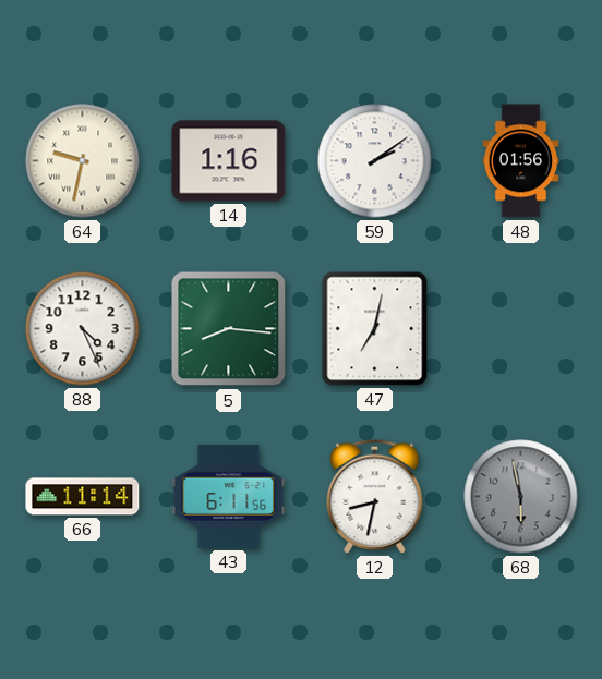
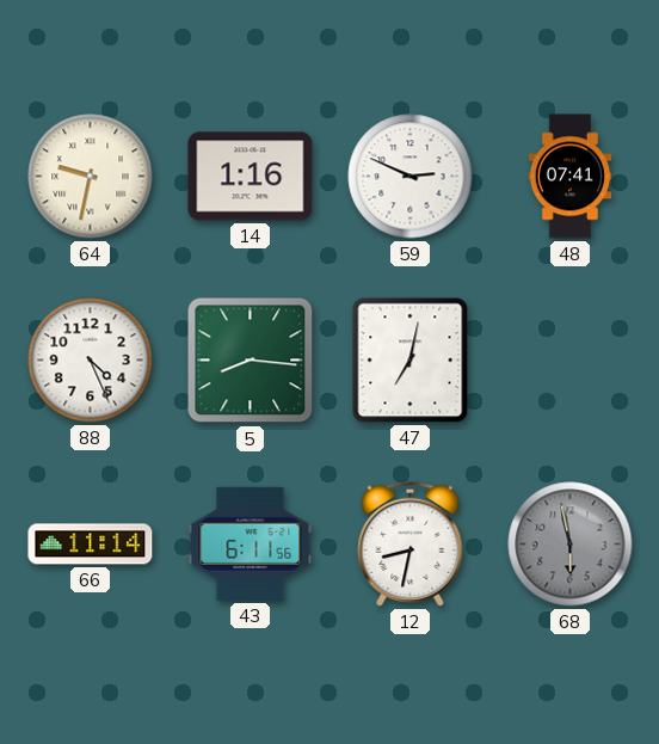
59: 2:09 -> 2:49 (411, 177)
48: 01:56 -> 07:41 (571, 177)
